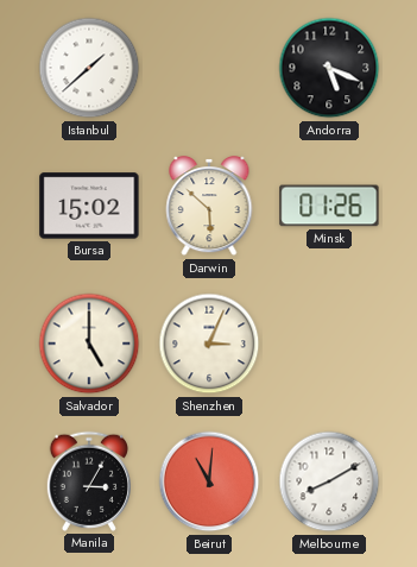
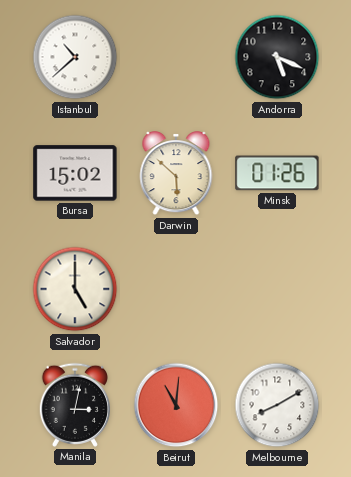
Istanbul: 1:38 -> 10:38 (75, 57)
Shenzhen: 3:04 -> none (209, 344)
Manila: 3:05 -> 3:02 (75, 405)
